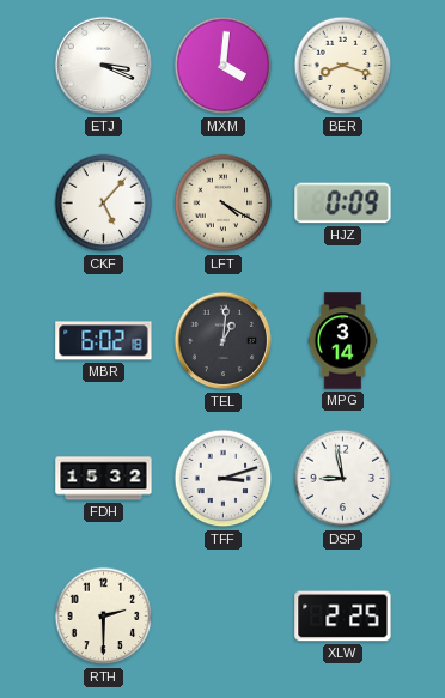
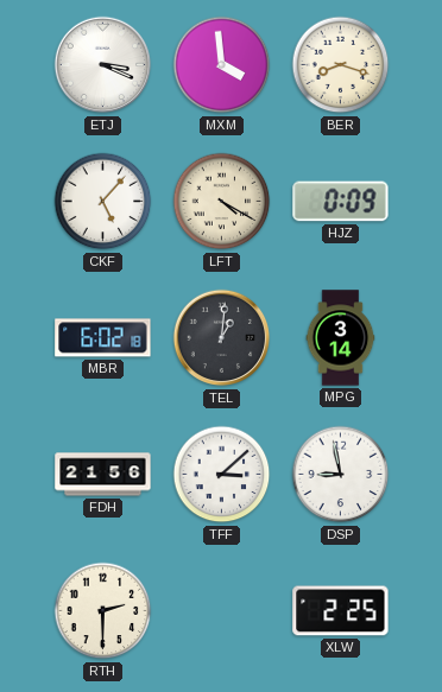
MXM: 4:01 -> 3:59 (222, 65)
FDH: 15:32 -> 21:56 (103, 475)
TFF: 3:12 -> 3:08 (222, 475)
